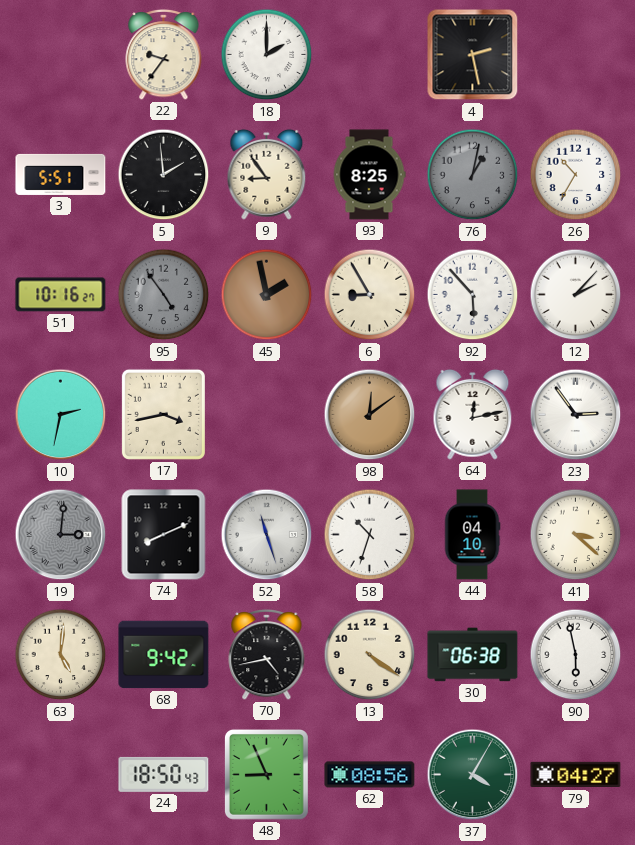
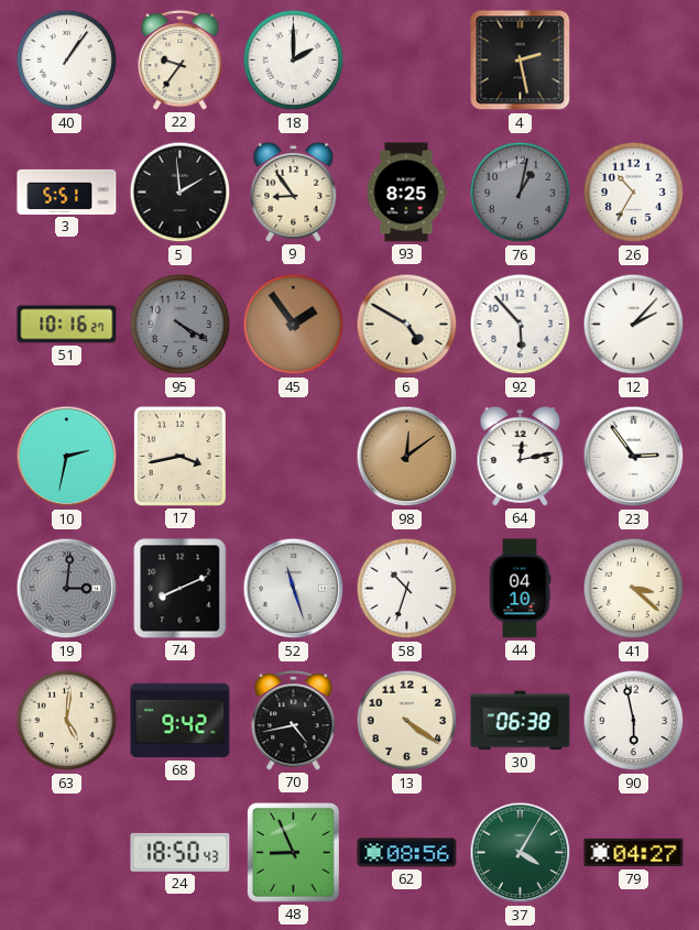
40: none -> 1:06 (67, 61)
95: 4:54 -> 4:20 (181, 325)
45: 1:58 -> 1:54 (294, 325)
6: 8:55 -> 4:50 (407, 325)
